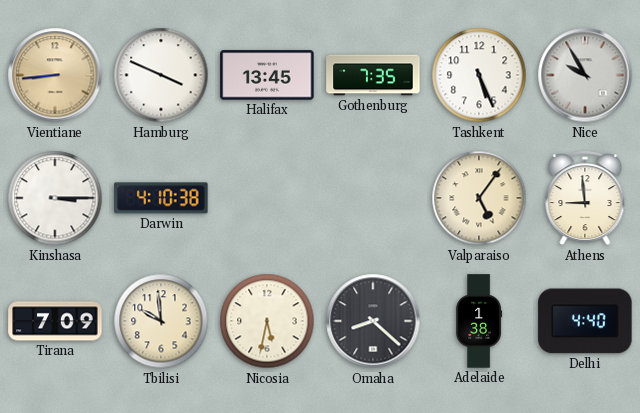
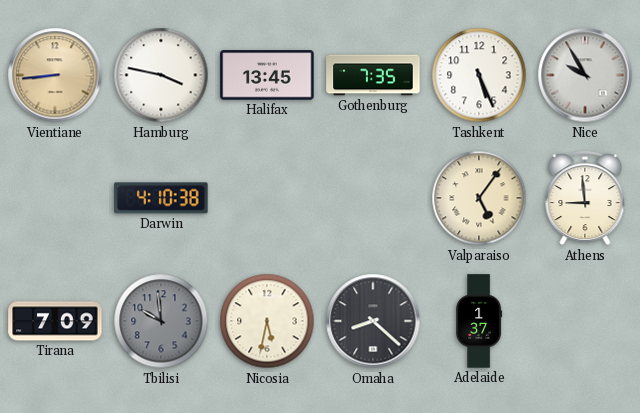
Hamburg: 3:49 -> 3:47 (161, 75)
Kinshasa: 3:15 -> none (55, 198)
Tbilisi dial: cream -> grey (161, 321)
Adelaide: 1:38 -> 1:37 (479, 321)
Delhi: 4:40 -> none (585, 321)
